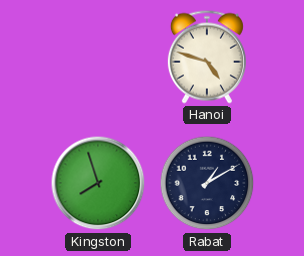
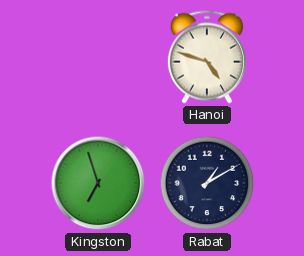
Kingston: 7:57 -> 6:57 (98, 183)
